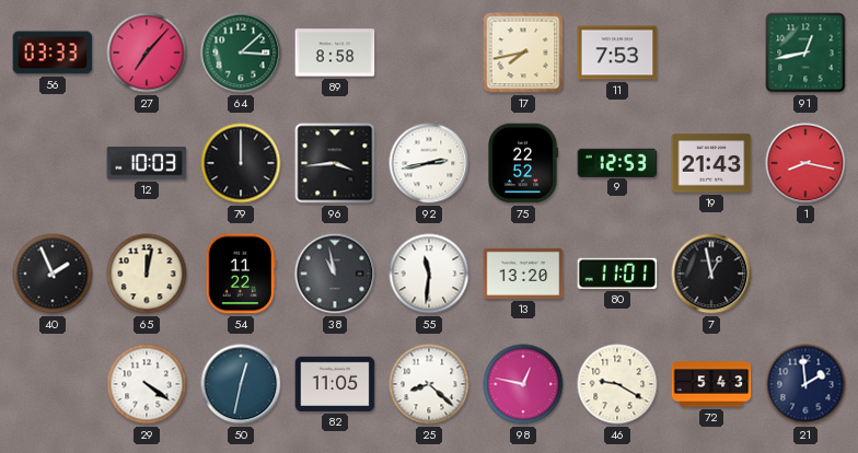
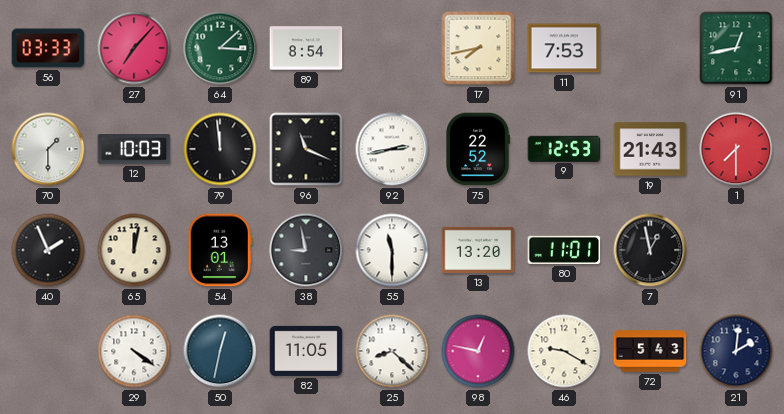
89: 8:58 -> 8:54 (306, 48)
70: none -> 1:30 (48, 149)
79: 12:00 -> 11:59 (220, 149)
96: 3:44 -> 11:19 (306, 149)
1: 8:17 -> 7:30 (736, 149)
54: 11:22 -> 13:01 (220, 250)
38: 10:58 -> 8:58 (306, 250)
55: 11:31 -> 11:30 (392, 250)
21: 1:59 -> 2:01 (736, 351)
